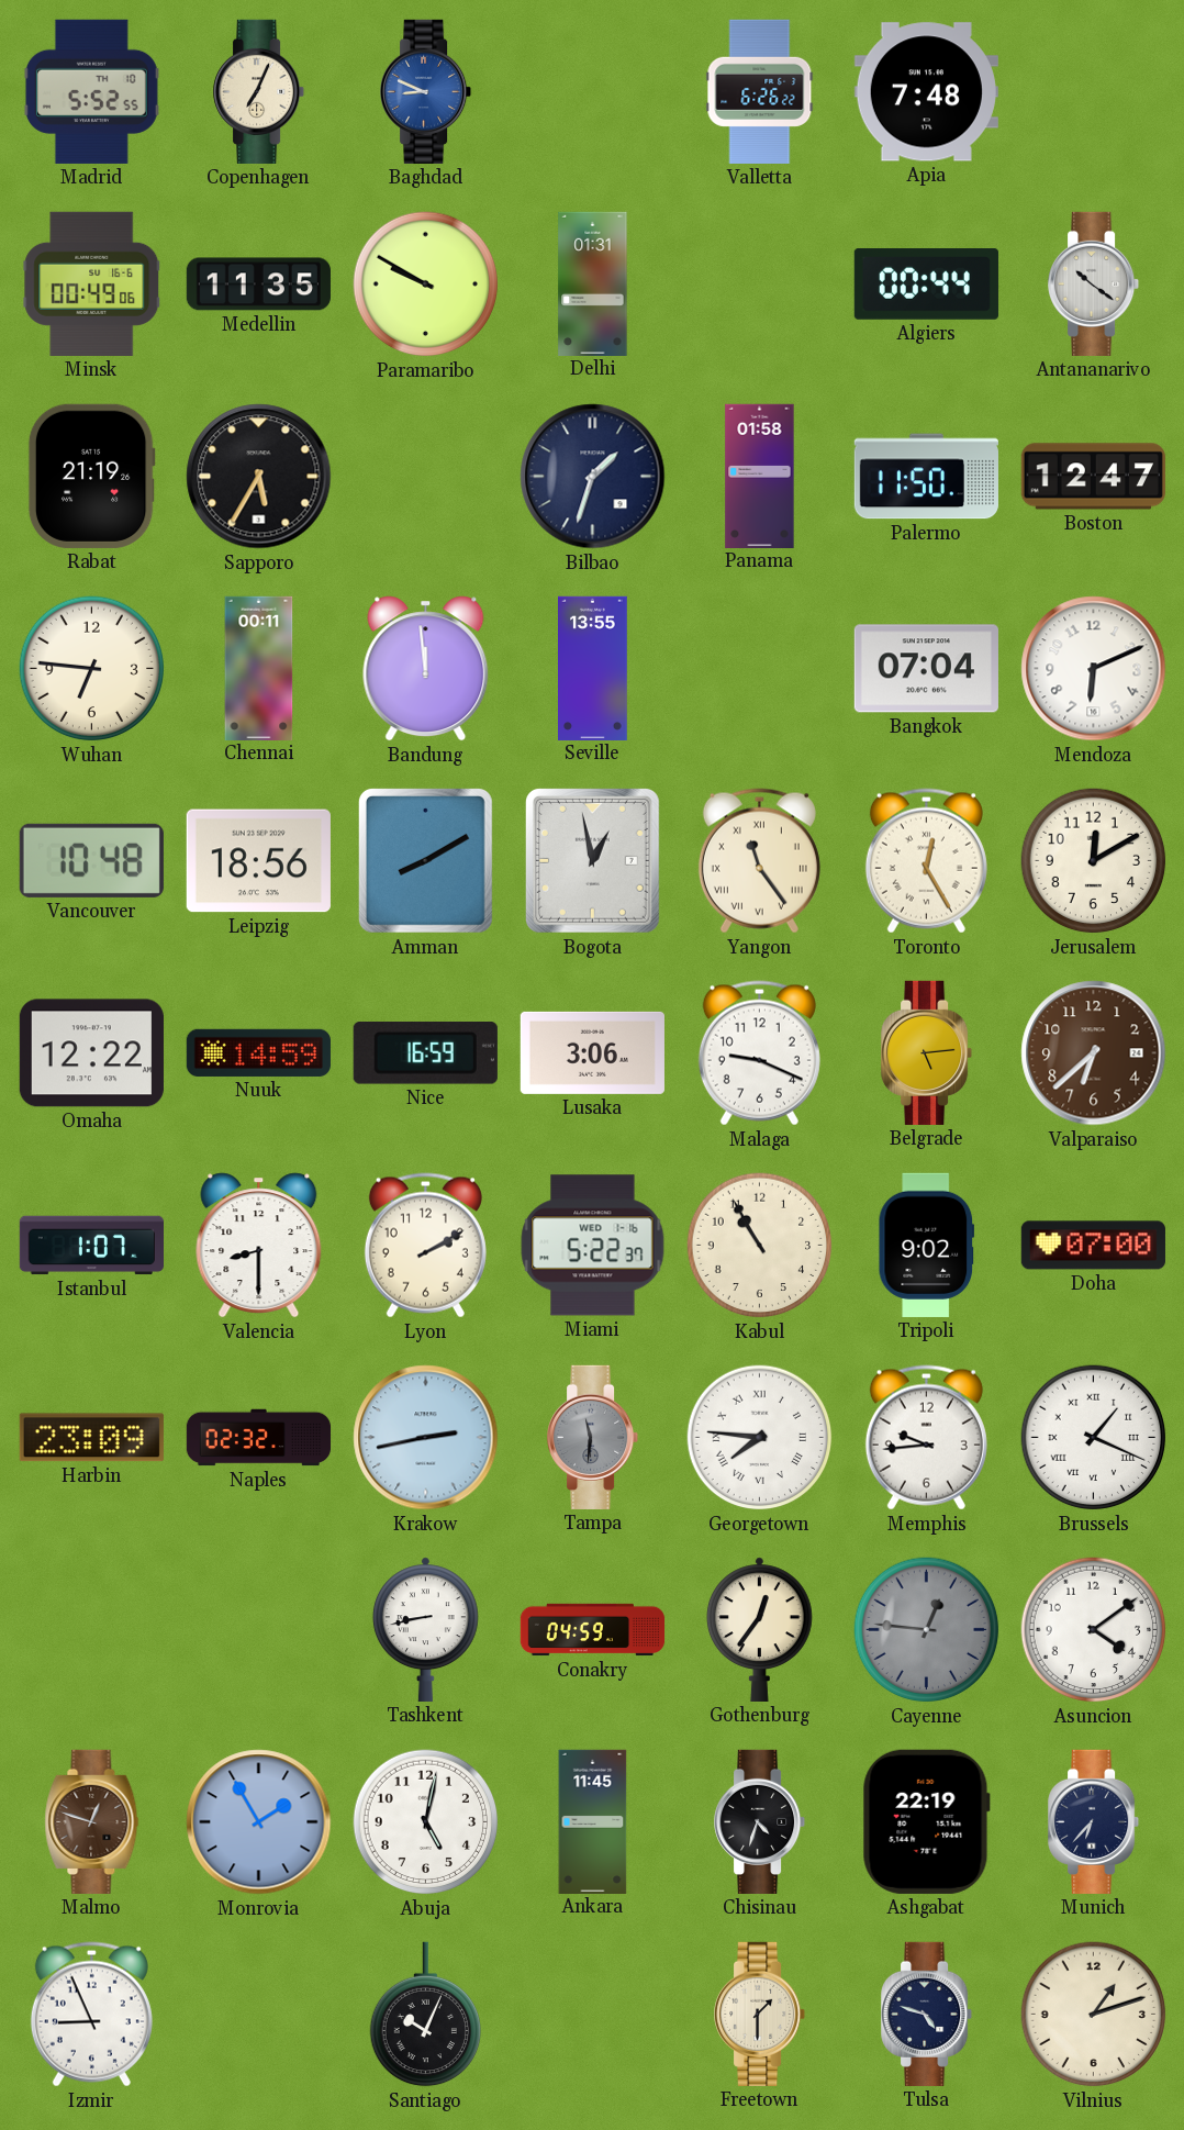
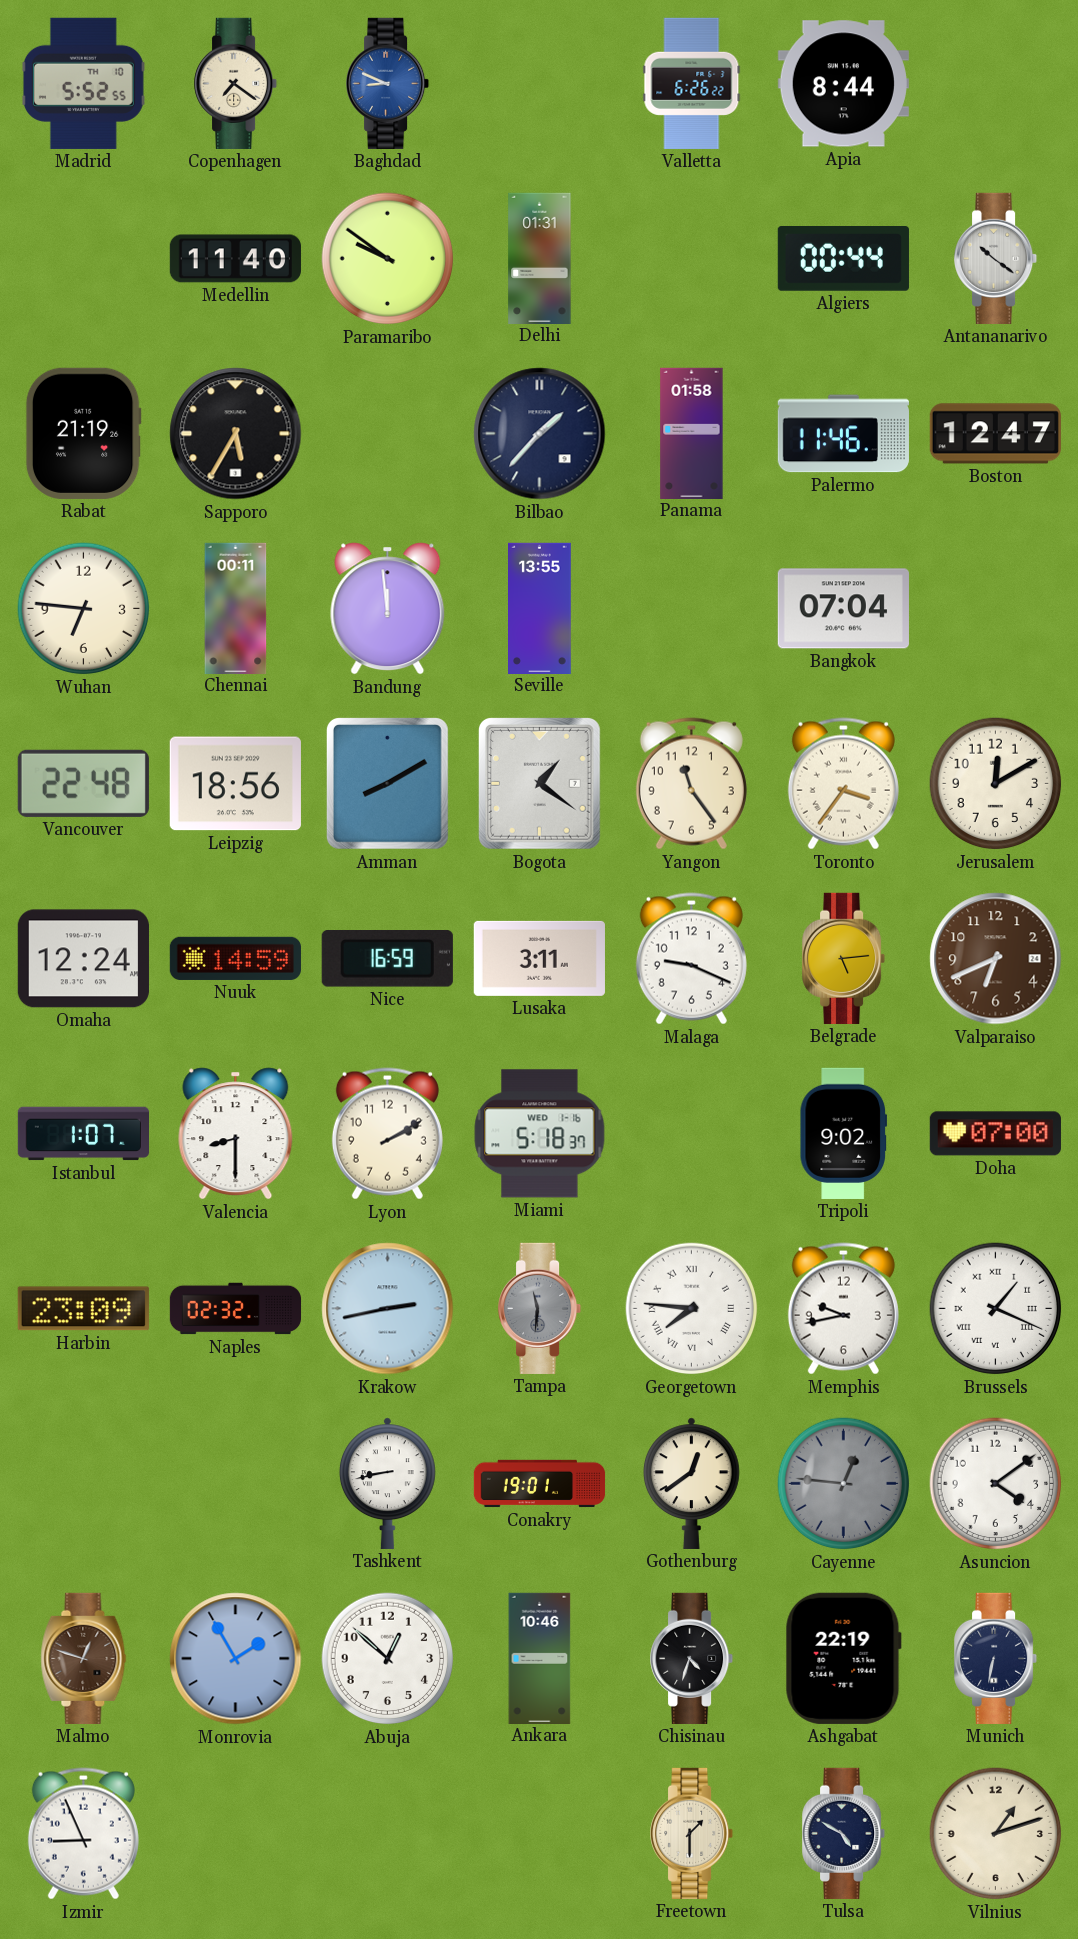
Copenhagen: 7:04 -> 7:21 (237, 83)
Apia: 7:48 -> 8:44 (843, 84)
Minsk: 00:49 -> none (92, 283)
Medellin: 11:35 -> 11:40 (235, 259)
Paramaribo: 9:50 -> 9:51 (388, 259)
Bilbao: 1:33 -> 1:37 (540, 434)
Palermo: 11:50 -> 11:46 (843, 434)
Mendoza: 6:11 -> none (1094, 669)
Vancouver: 10:48 -> 22:48 (83, 783)
Bogota: 12:58 -> 1:21 (539, 783)
Yangon numerals: Roman -> Arabic (691, 784)
Toronto: 12:25 -> 3:36 (843, 784)
Omaha: 12:22 -> 12:24 (83, 959)
Lusaka: 3:06 -> 3:11 (539, 958)
Valparaiso: 6:38 -> 6:41 (996, 959)
Miami: 5:22 -> 5:18 (540, 1134)
Kabul: 10:55 -> none (760, 1246)
Memphis: 9:44 -> 9:43 (843, 1309)
Conakry: 04:59 -> 19:01 (540, 1484)
Gothenburg: 12:36 -> 12:39 (691, 1483)
Abuja: 5:02 -> 12:52 (388, 1659)
Ankara: 11:45 -> 10:46 (540, 1658)
Munich: 6:37 -> 6:32 (997, 1658)
Santiago: 10:04 -> none (425, 2015)
Tulsa: 4:48 -> 4:50 (845, 1833)
